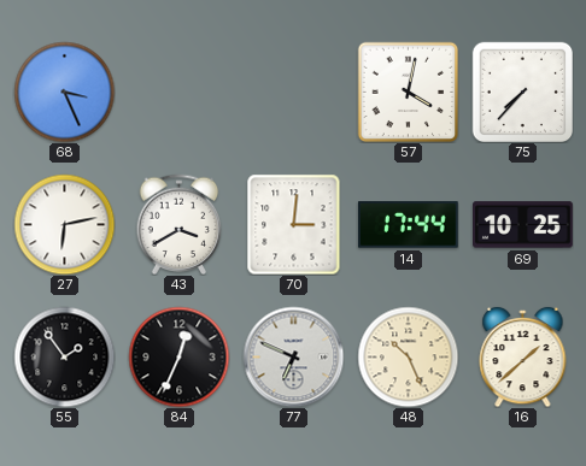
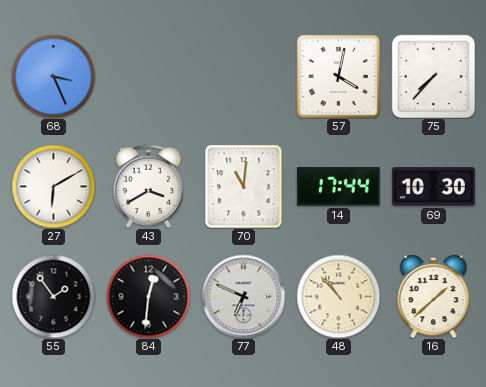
27: 6:13 -> 6:10 (53, 186)
70: 3:01 -> 11:01 (244, 186)
69: 10:25 -> 10:30 (434, 187)
84: 12:34 -> 12:31 (148, 296)
48: 10:26 -> 10:53 (338, 296)
